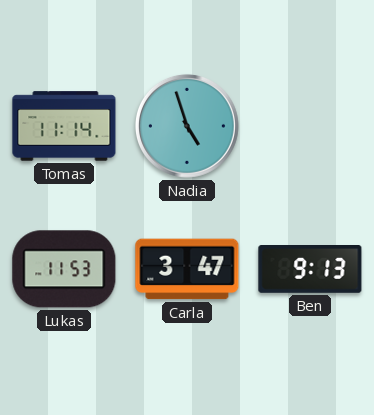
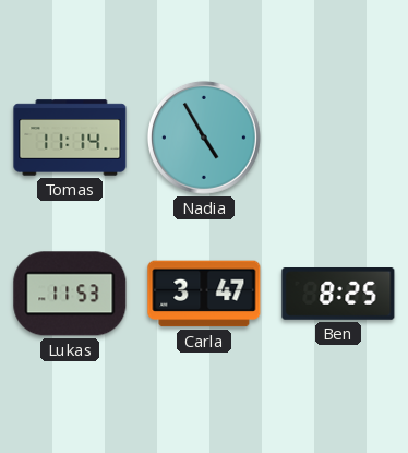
Nadia: 4:57 -> 4:55 (204, 138)
Ben: 9:13 -> 8:25 (338, 295)
